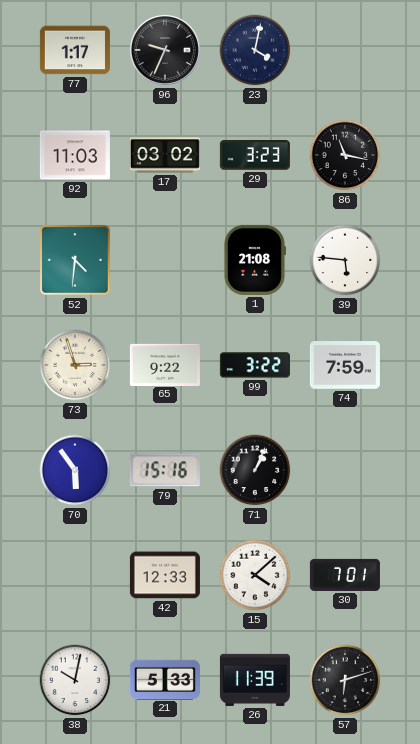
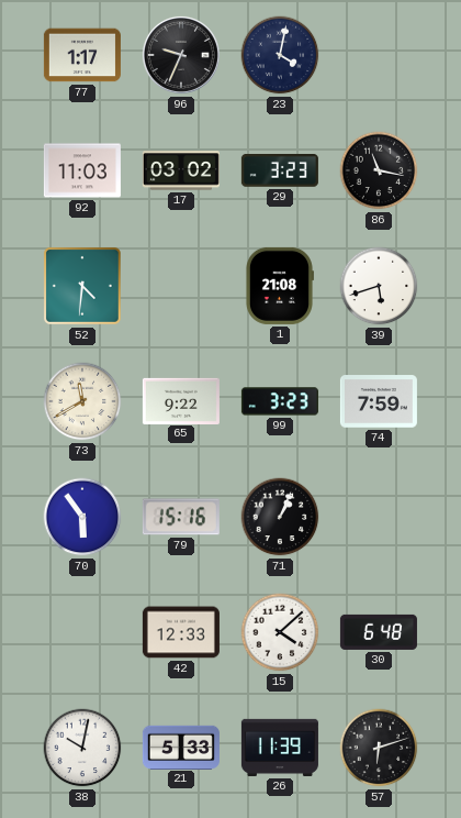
39: 5:46 -> 5:42 (379, 286)
73: 2:57 -> 11:40 (82, 401)
99: 3:22 -> 3:23 (280, 401)
30: 7:01 -> 6:48 (379, 632)
